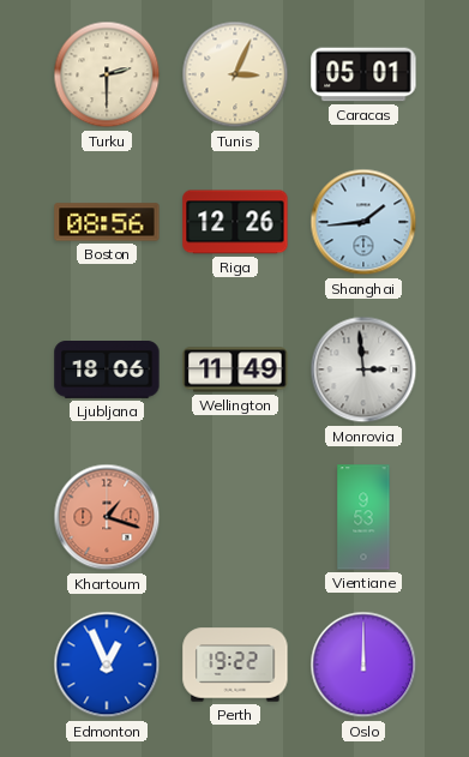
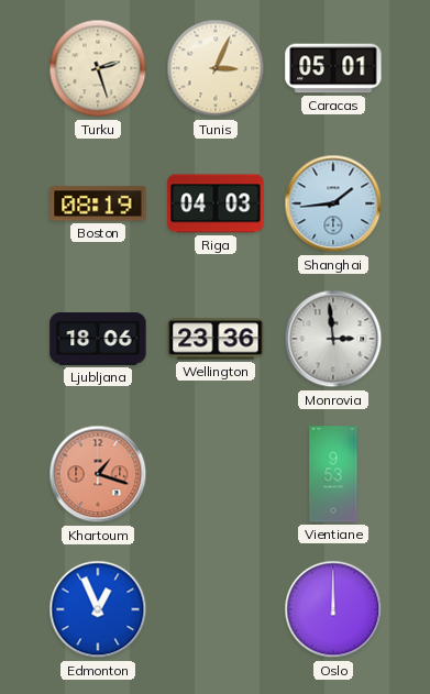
Turku: 2:30 -> 2:27 (98, 68)
Boston: 08:56 -> 08:19 (98, 203)
Riga: 12:26 -> 04:03 (216, 203)
Wellington: 11:49 -> 23:36 (216, 339)
Perth: 19:22 -> none (235, 665)
